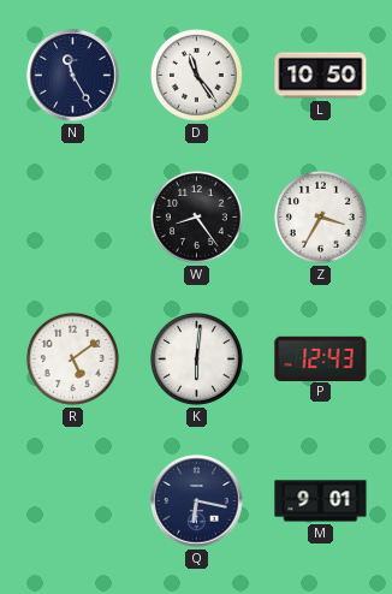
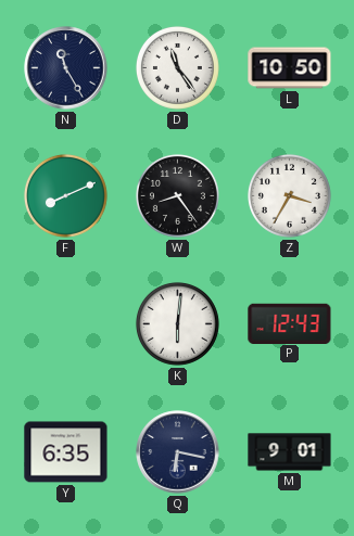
F: none -> 8:11 (65, 195)
R: 5:09 -> none (72, 358)
Y: none -> 6:35 (66, 452)
